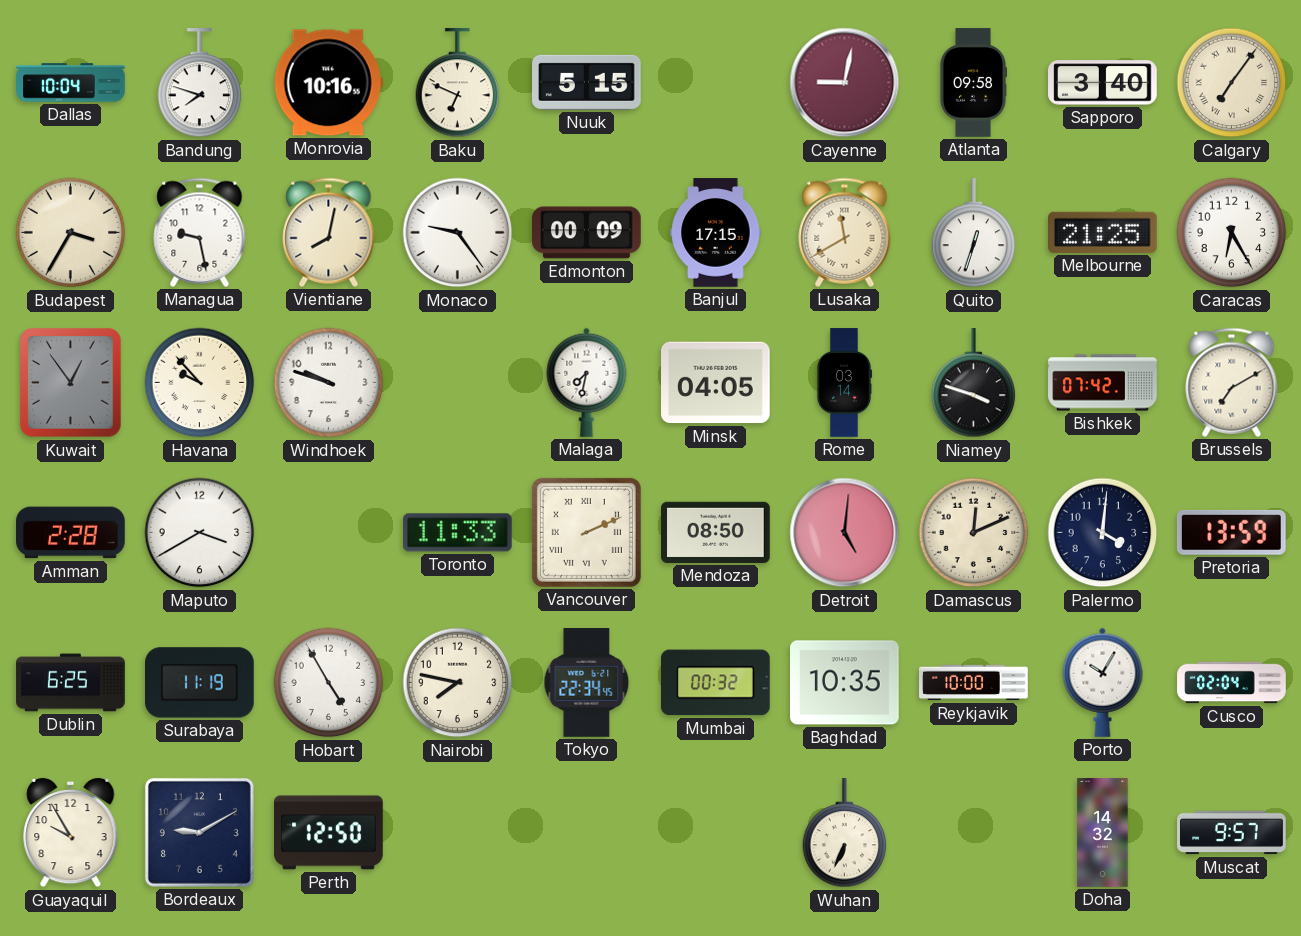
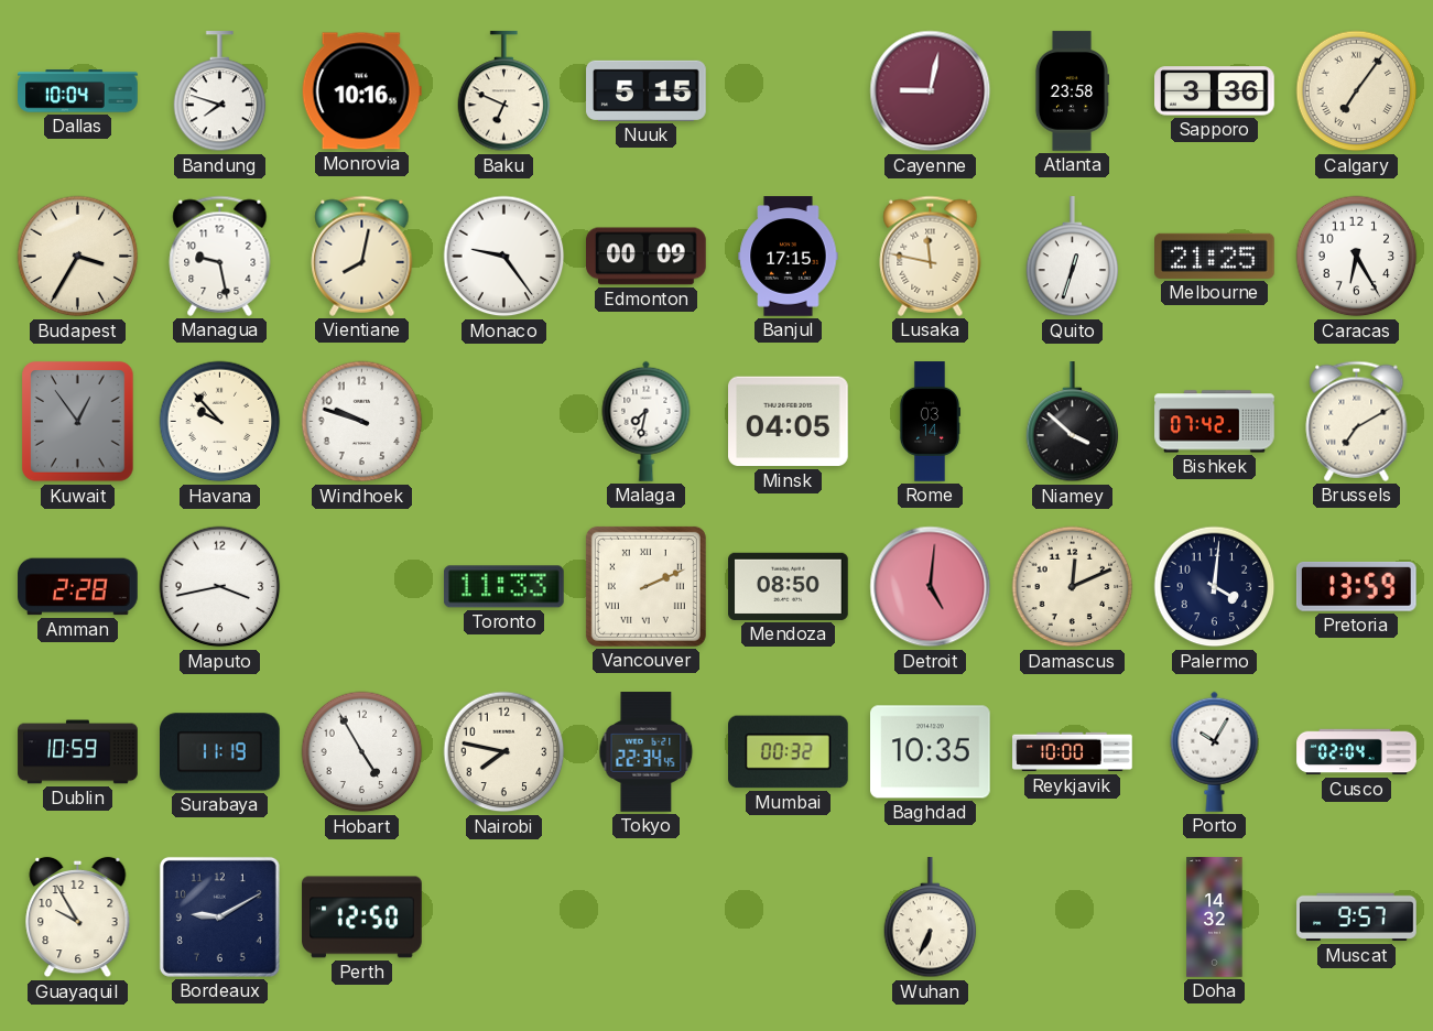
Atlanta: 09:58 -> 23:58 (1071, 91)
Sapporo: 3:40 -> 3:36 (1215, 91)
Lusaka: 11:40 -> 11:47 (931, 256)
Niamey: 3:48 -> 3:52 (1073, 422)
Maputo: 3:40 -> 3:43 (220, 587)
Dublin: 6:25 -> 10:59 (78, 752)
